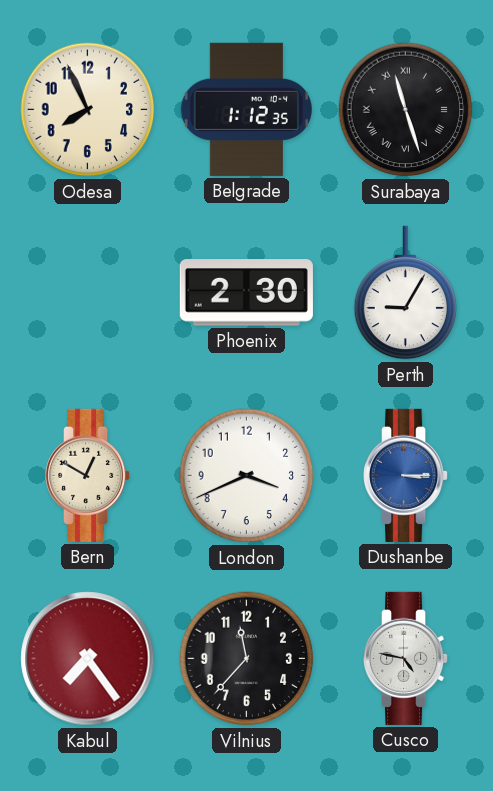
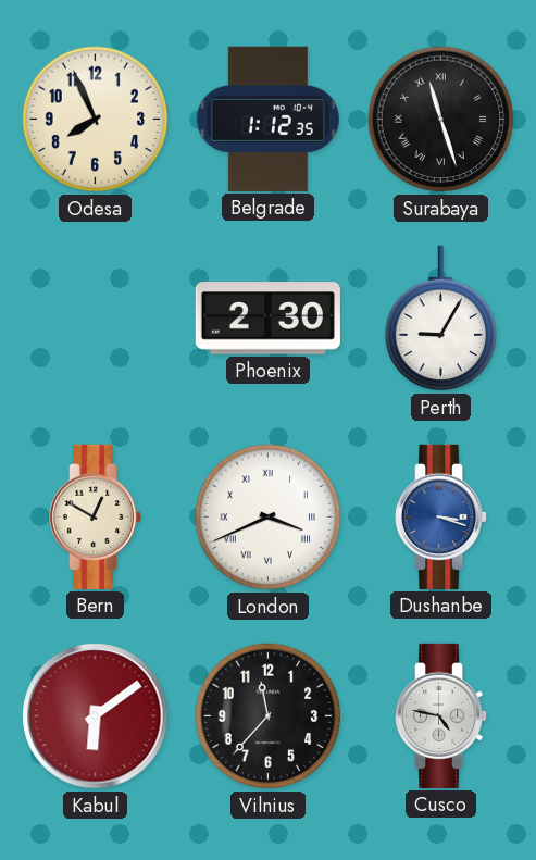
London numerals: Arabic -> Roman (269, 518)
Dushanbe: 3:15 -> 3:18 (442, 516)
Kabul: 7:24 -> 6:09 (96, 716)
